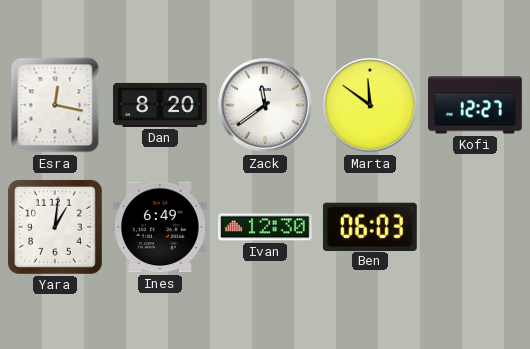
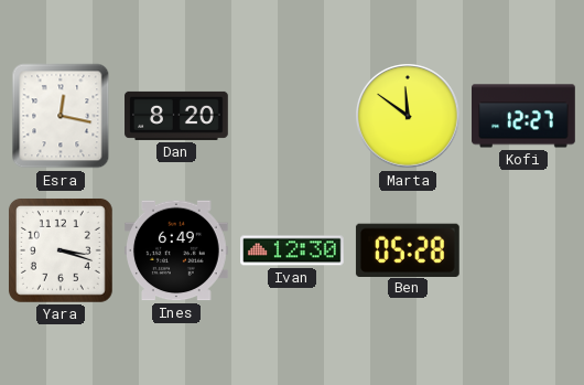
Zack: 11:39 -> none (265, 105)
Yara: 1:01 -> 3:18 (61, 250)
Ben: 06:03 -> 05:28 (408, 249)
